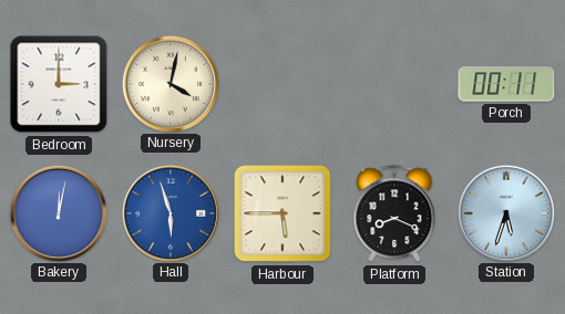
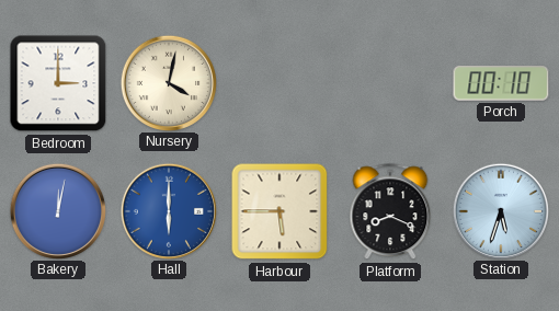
Porch: 00:11 -> 00:10 (501, 83)
Hall: 5:57 -> 6:00 (168, 210)
